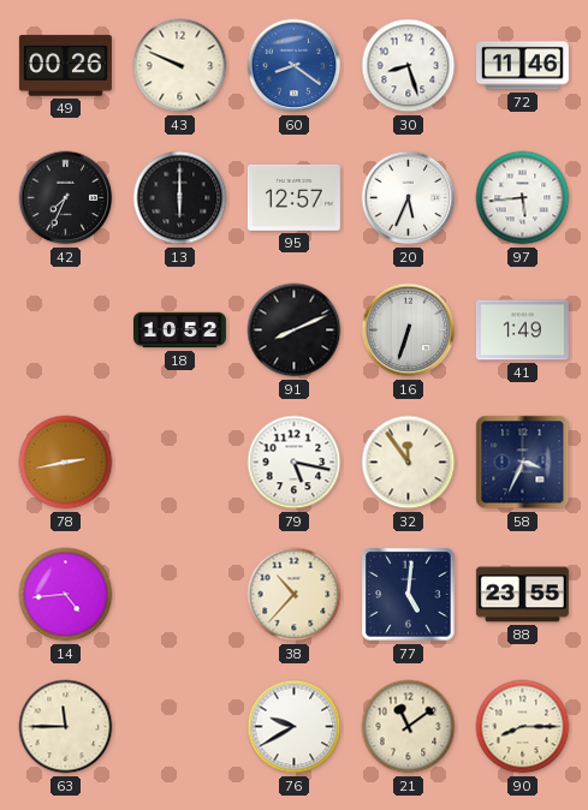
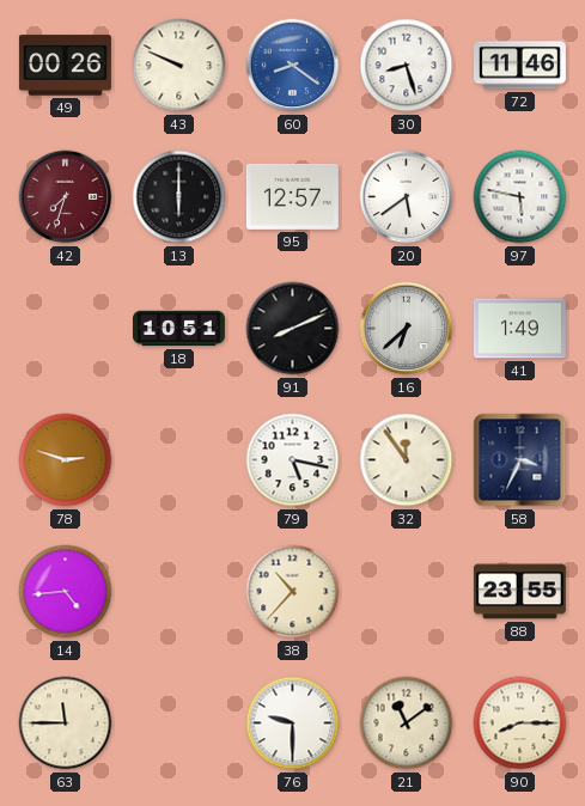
42: 7:34 -> 7:33 (66, 197)
42 dial: black -> burgundy (66, 197)
20: 5:34 -> 5:39 (407, 197)
97: 5:44 -> 5:47 (520, 197)
18: 10:52 -> 10:51 (178, 329)
16: 6:33 -> 6:38 (407, 329)
78: 2:43 -> 2:48 (66, 460)
77: 5:01 -> none (409, 595)
76: 9:40 -> 9:30 (293, 723)
